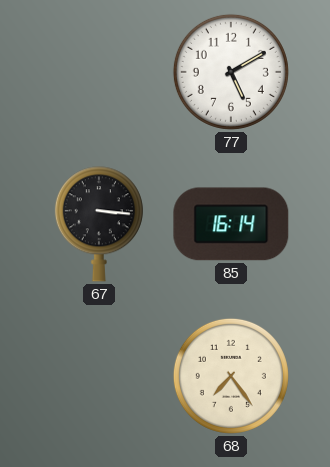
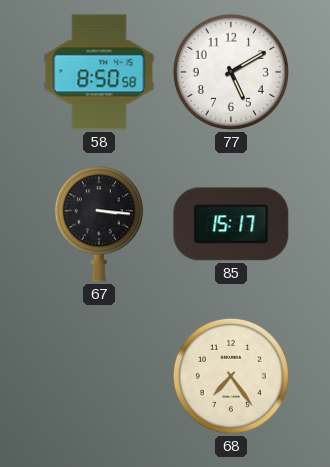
58: none -> 8:50 (99, 72)
85: 16:14 -> 15:17 (231, 224)
